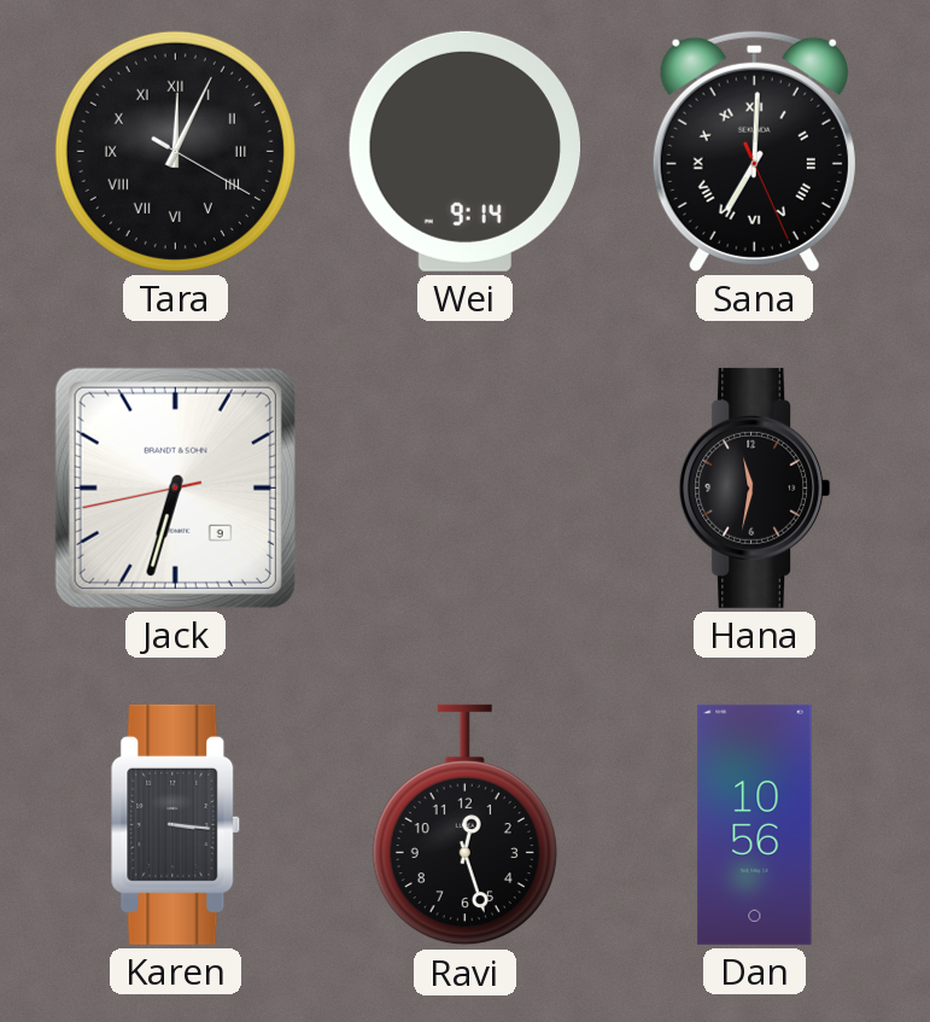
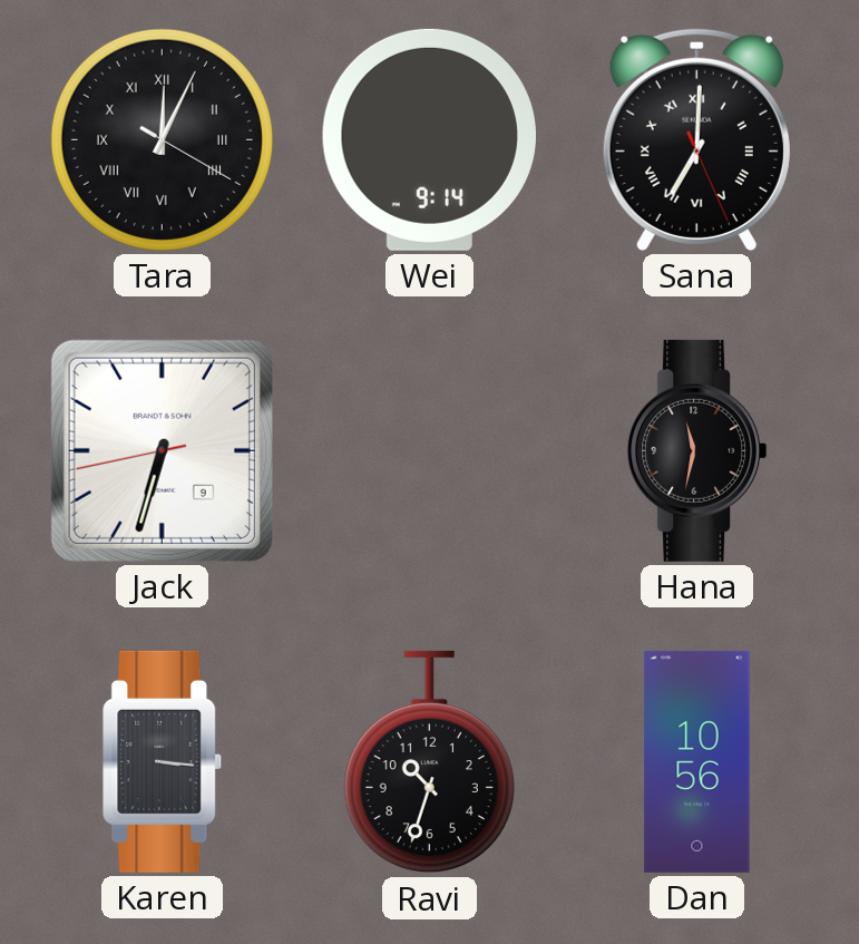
Ravi: 12:27 -> 10:33 (429, 762)
